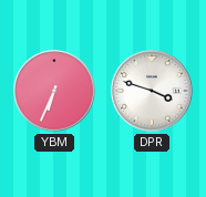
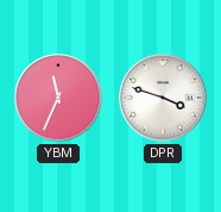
YBM: 6:34 -> 11:34 (58, 98)
